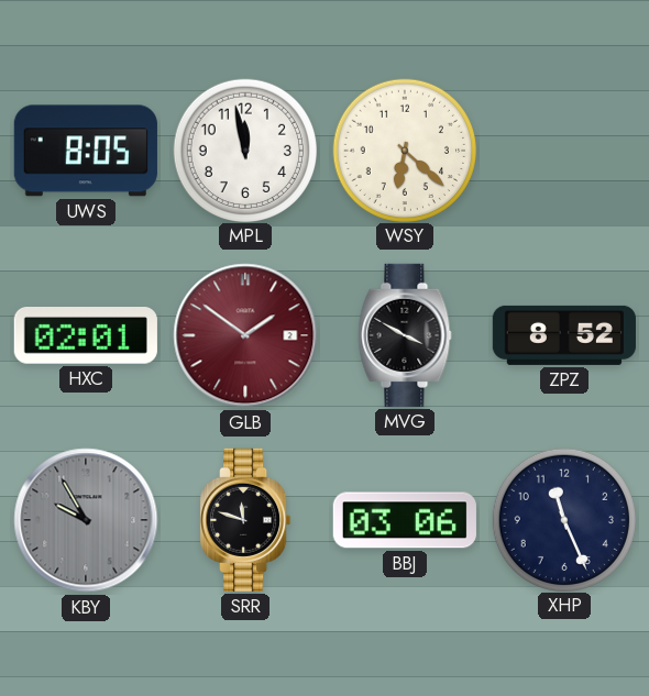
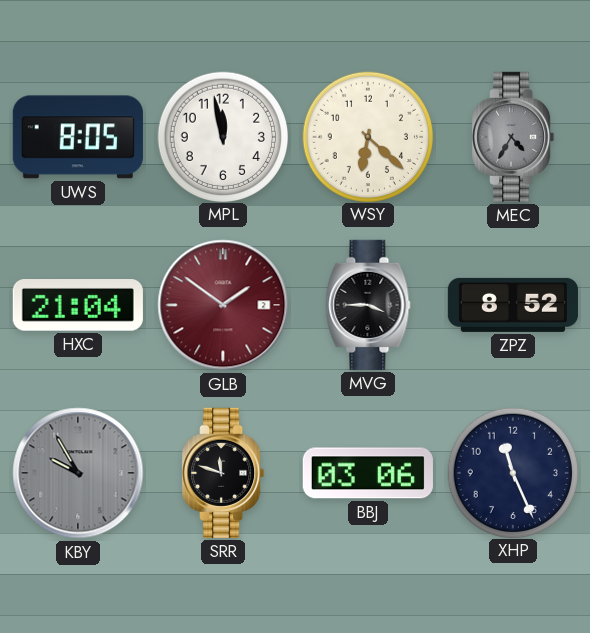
MEC: none -> 4:35 (513, 137)
HXC: 02:01 -> 21:04 (78, 306)
MVG: 3:50 -> 3:45 (368, 305)
